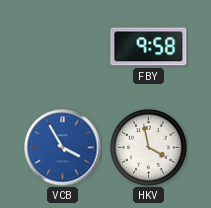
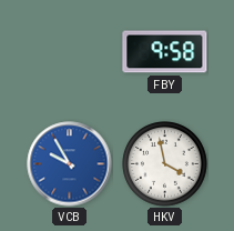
VCB: 3:55 -> 9:55 (70, 164)
